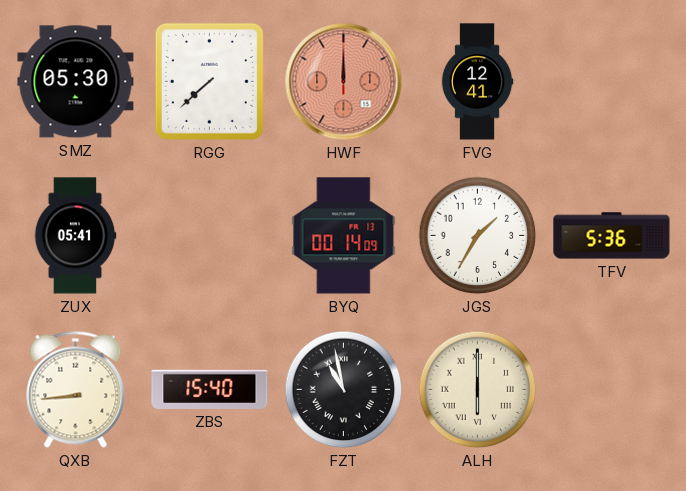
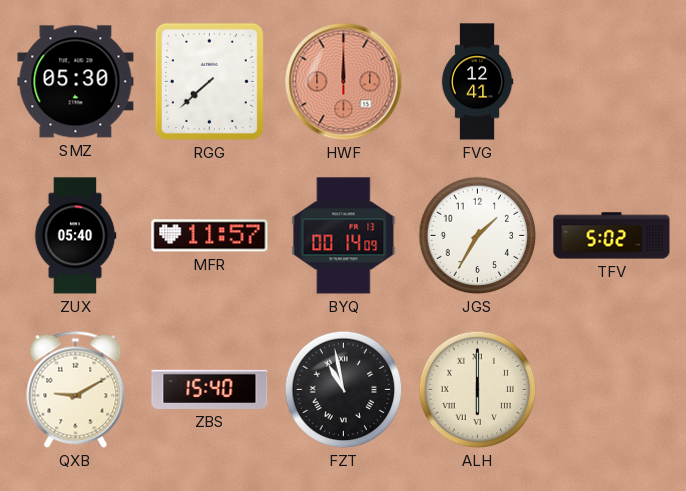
ZUX: 05:41 -> 05:40 (75, 236)
MFR: none -> 11:57 (210, 236)
TFV: 5:36 -> 5:02 (612, 236)
QXB: 8:44 -> 9:10 (76, 389)
